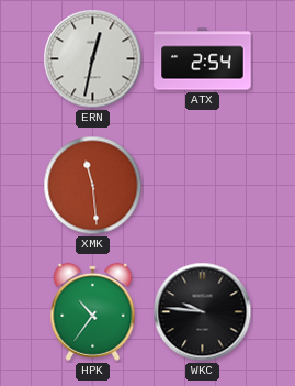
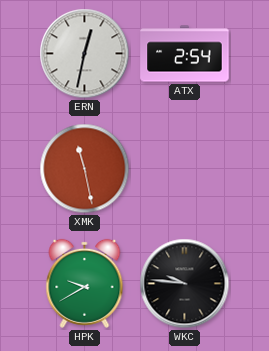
XMK: 11:29 -> 11:28 (85, 169)
HPK: 10:36 -> 9:40 (85, 283)
